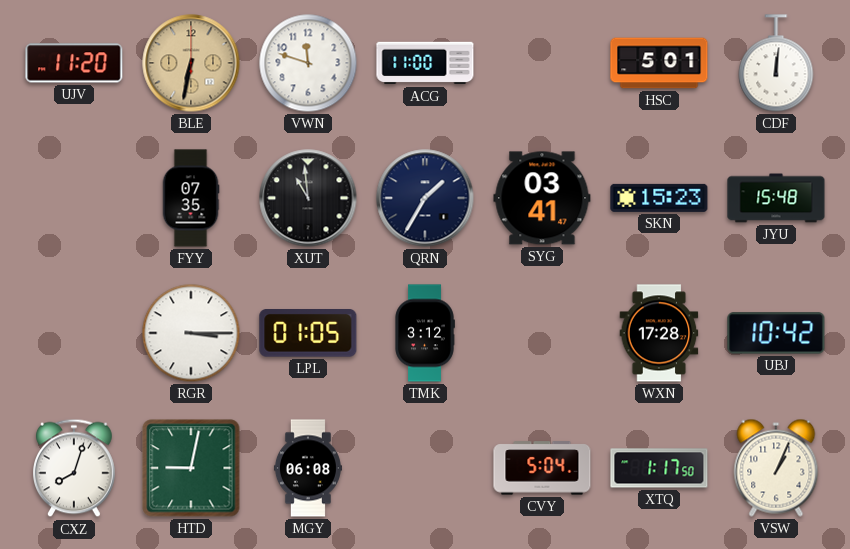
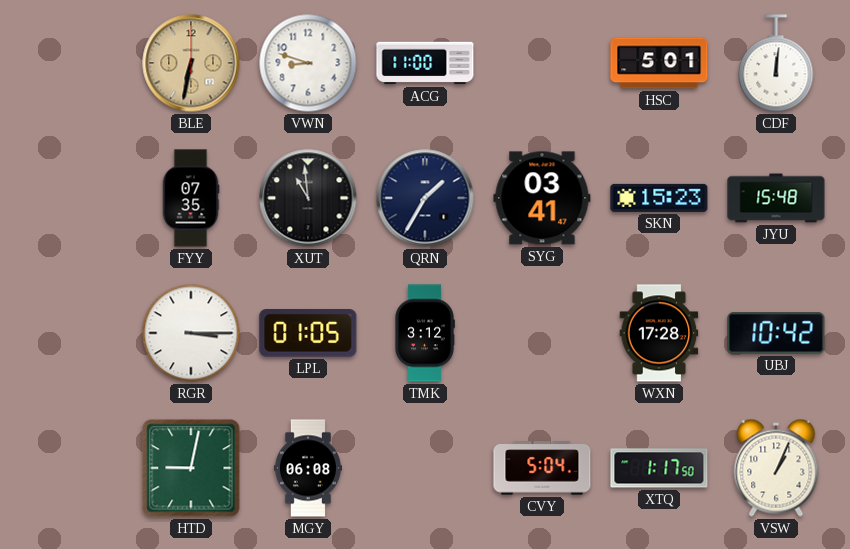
UJV: 11:20 -> none (74, 63)
VWN: 11:48 -> 8:48 (308, 63)
CXZ: 8:03 -> none (75, 468)
